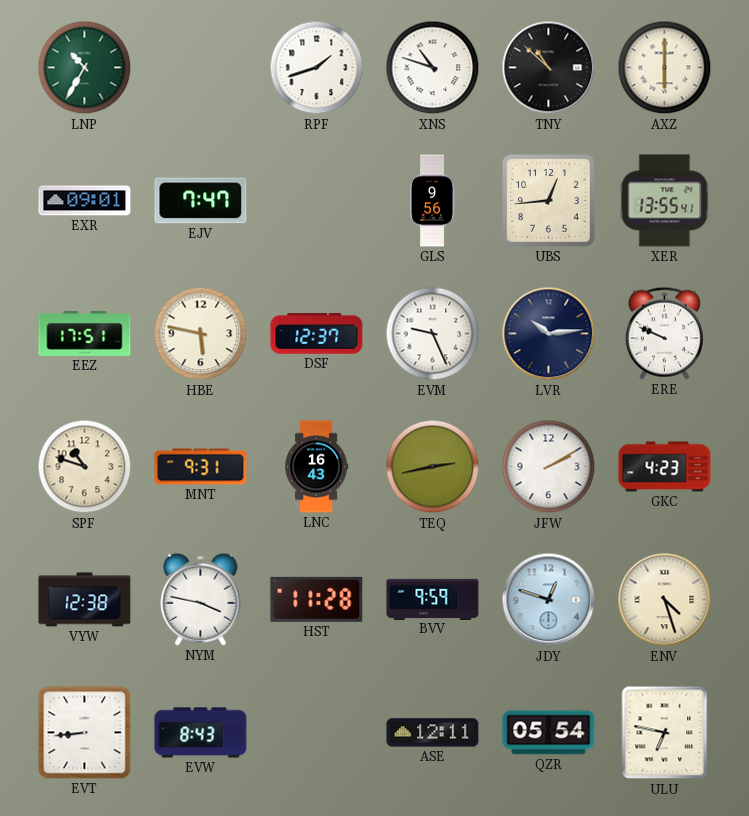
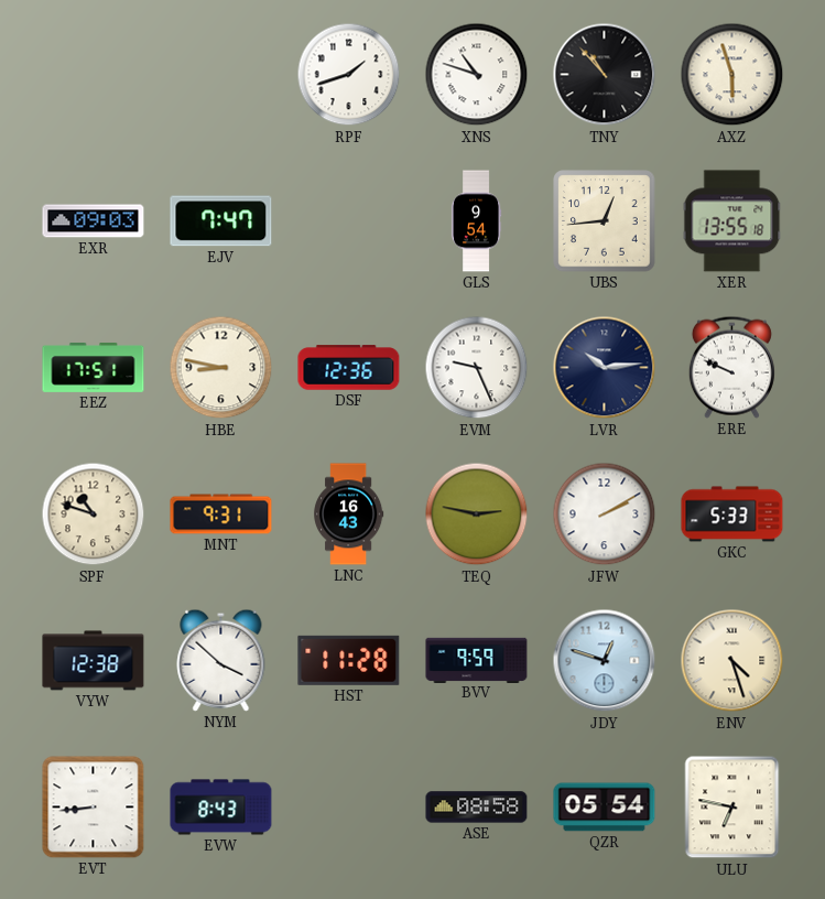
LNP: 10:35 -> none (85, 68)
TNY: 10:52 -> 10:53 (605, 75)
AXZ: 6:00 -> 5:57 (732, 75)
EXR: 09:01 -> 09:03 (94, 221)
GLS: 9:56 -> 9:54 (476, 221)
XER: 13:55:41 -> 13:55:18 (732, 221)
HBE: 5:47 -> 8:47 (221, 368)
DSF: 12:37 -> 12:36 (349, 368)
TEQ: 2:43 -> 2:47 (477, 515)
GKC: 4:23 -> 5:33 (732, 515)
NYM: 3:47 -> 3:52 (221, 660)
ASE: 12:11 -> 08:58 (477, 808)
